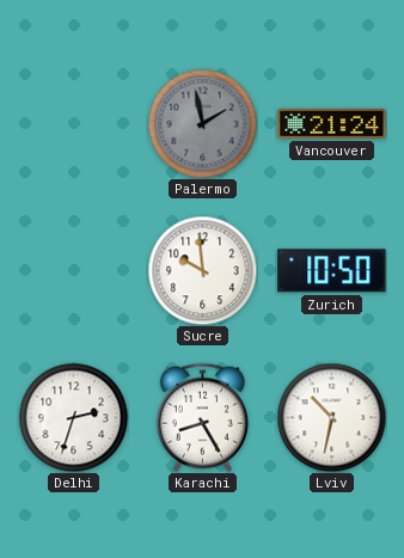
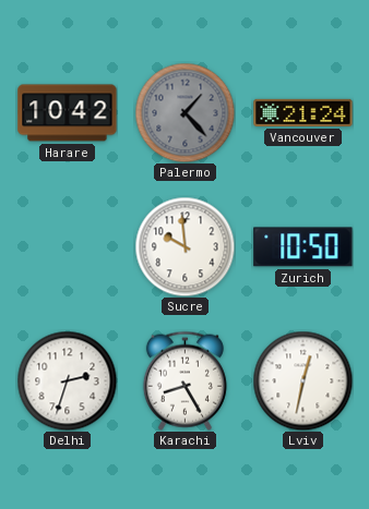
Harare: none -> 10:42 (68, 113)
Palermo: 1:58 -> 1:23 (184, 112)
Lviv: 10:32 -> 12:32 (302, 380)
